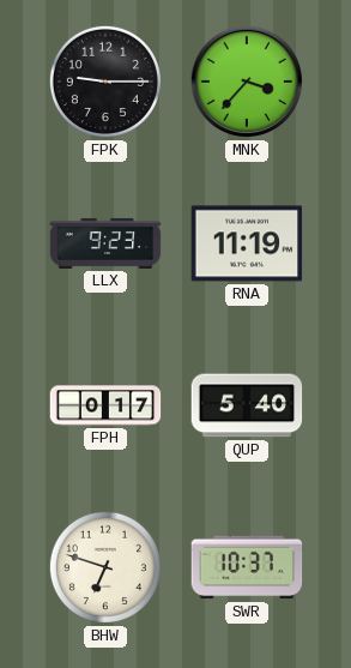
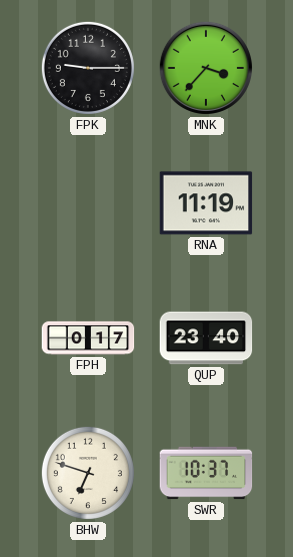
LLX: 9:23 -> none (105, 243)
QUP: 5:40 -> 23:40 (206, 338)
